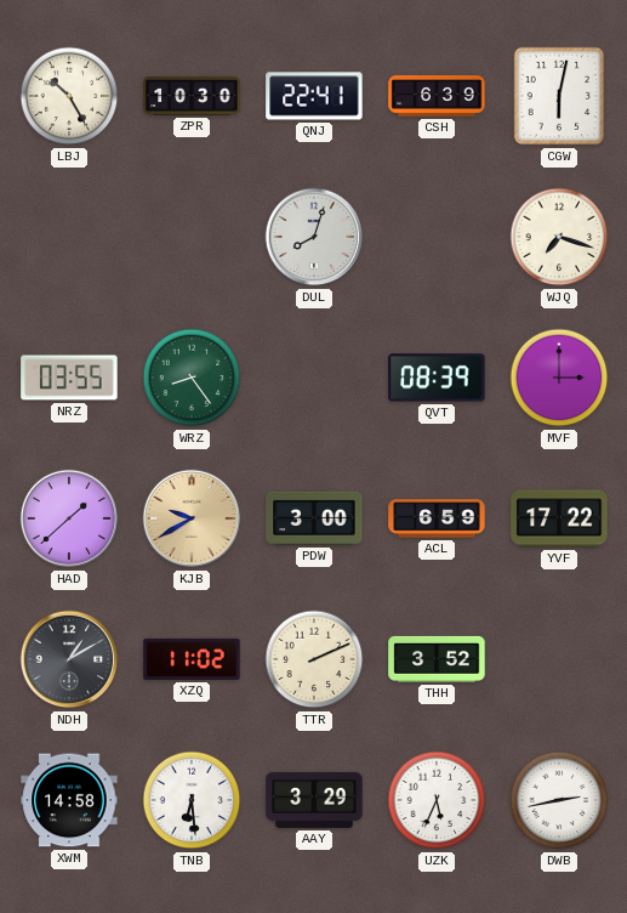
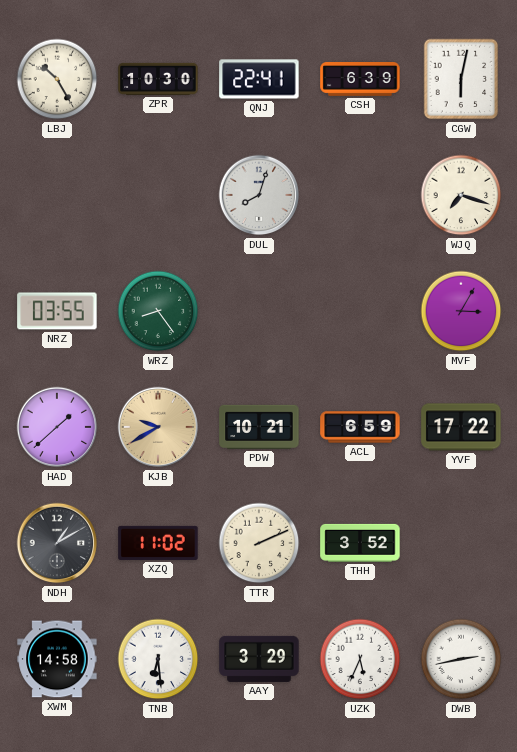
QVT: 08:39 -> none (437, 378)
MVF: 3:00 -> 3:05 (461, 311)
PDW: 3:00 -> 10:21 (259, 427)
